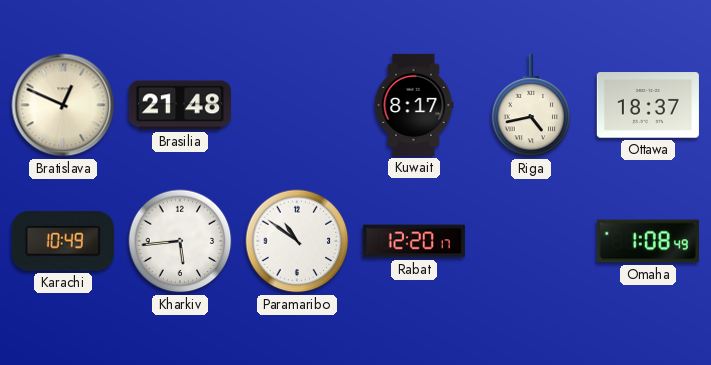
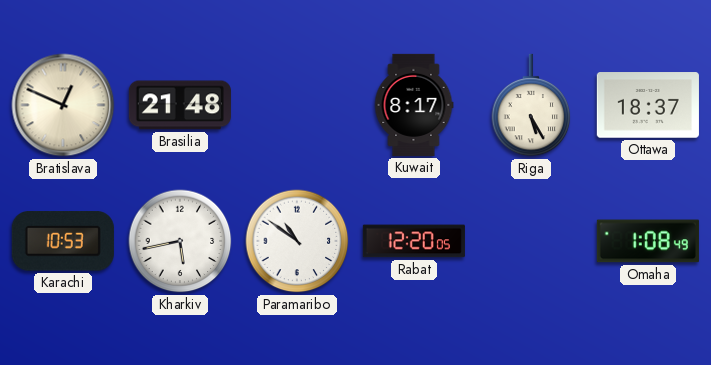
Riga: 4:43 -> 5:25 (531, 105)
Karachi: 10:49 -> 10:53 (63, 241)
Kharkiv: 5:44 -> 5:43 (180, 241)
Rabat: 12:20:17 -> 12:20:05 (414, 241)
